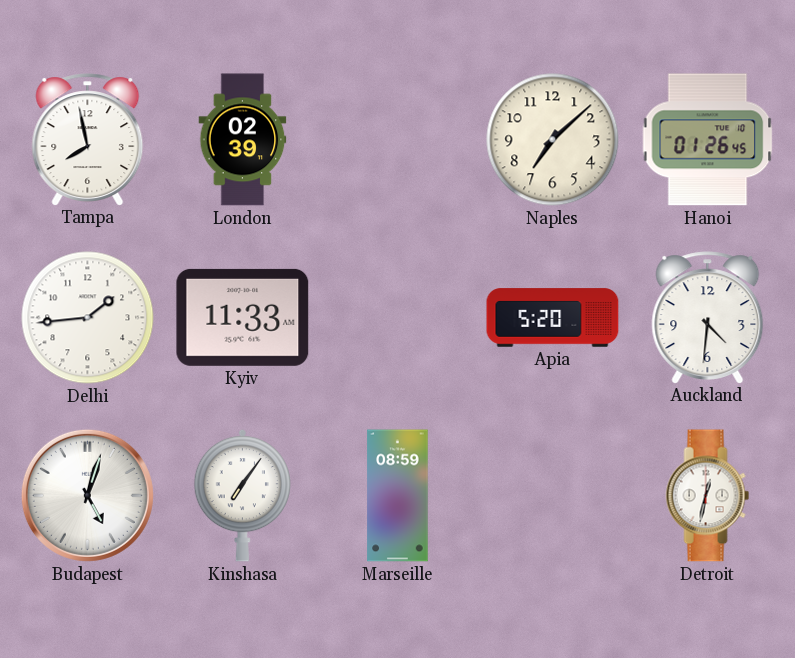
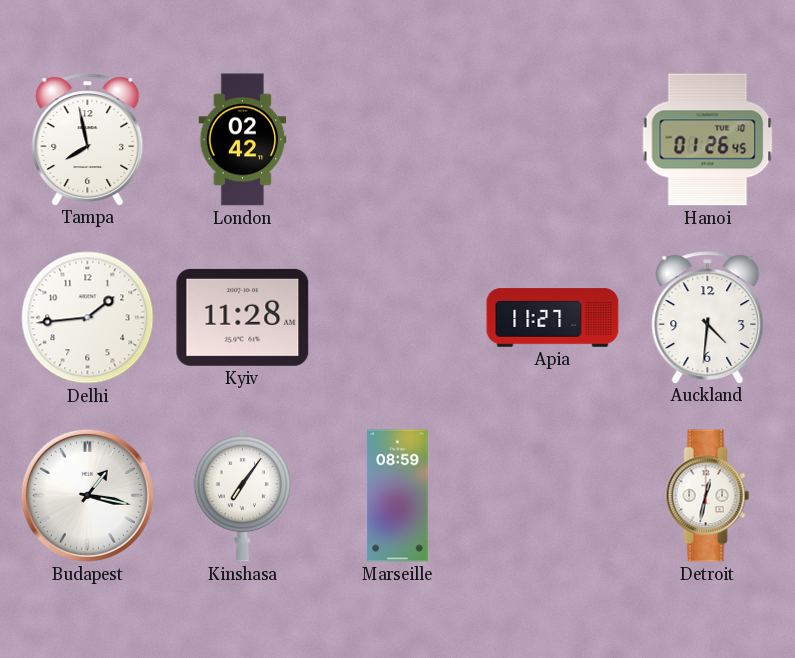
London: 02:39 -> 02:42 (243, 140)
Naples: 7:08 -> none (553, 140)
Kyiv: 11:33 -> 11:28 (243, 317)
Apia: 5:20 -> 11:27 (553, 318)
Budapest: 5:03 -> 1:17 (87, 495)
